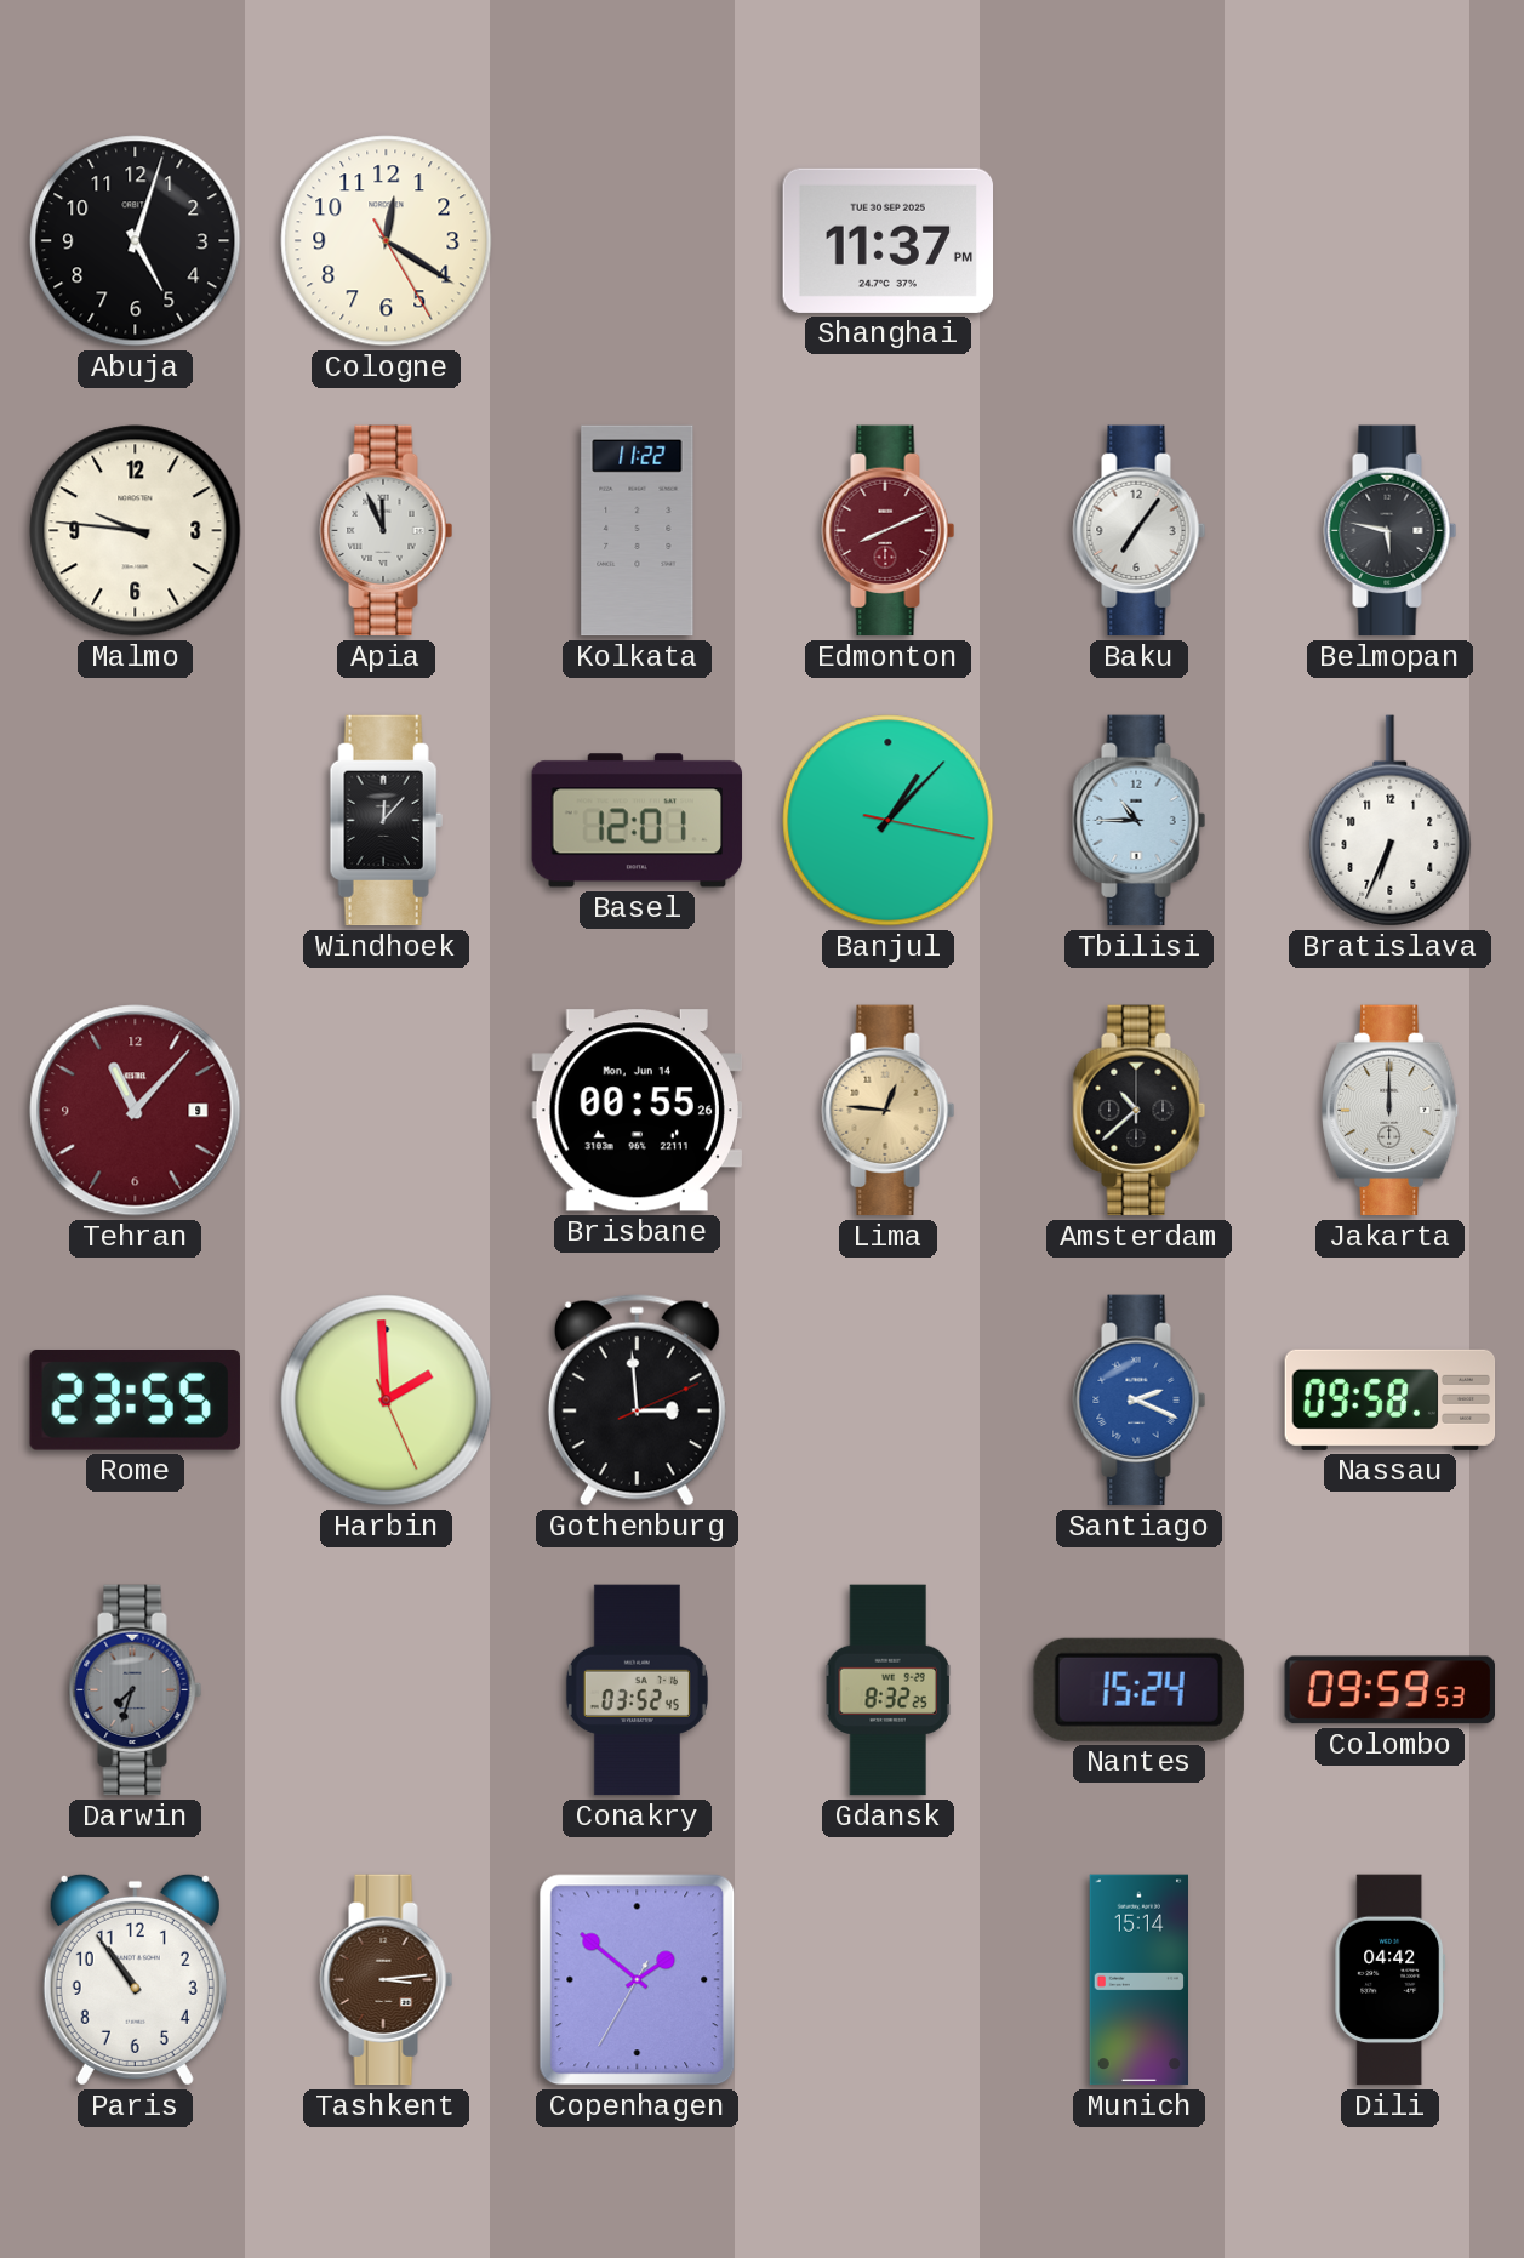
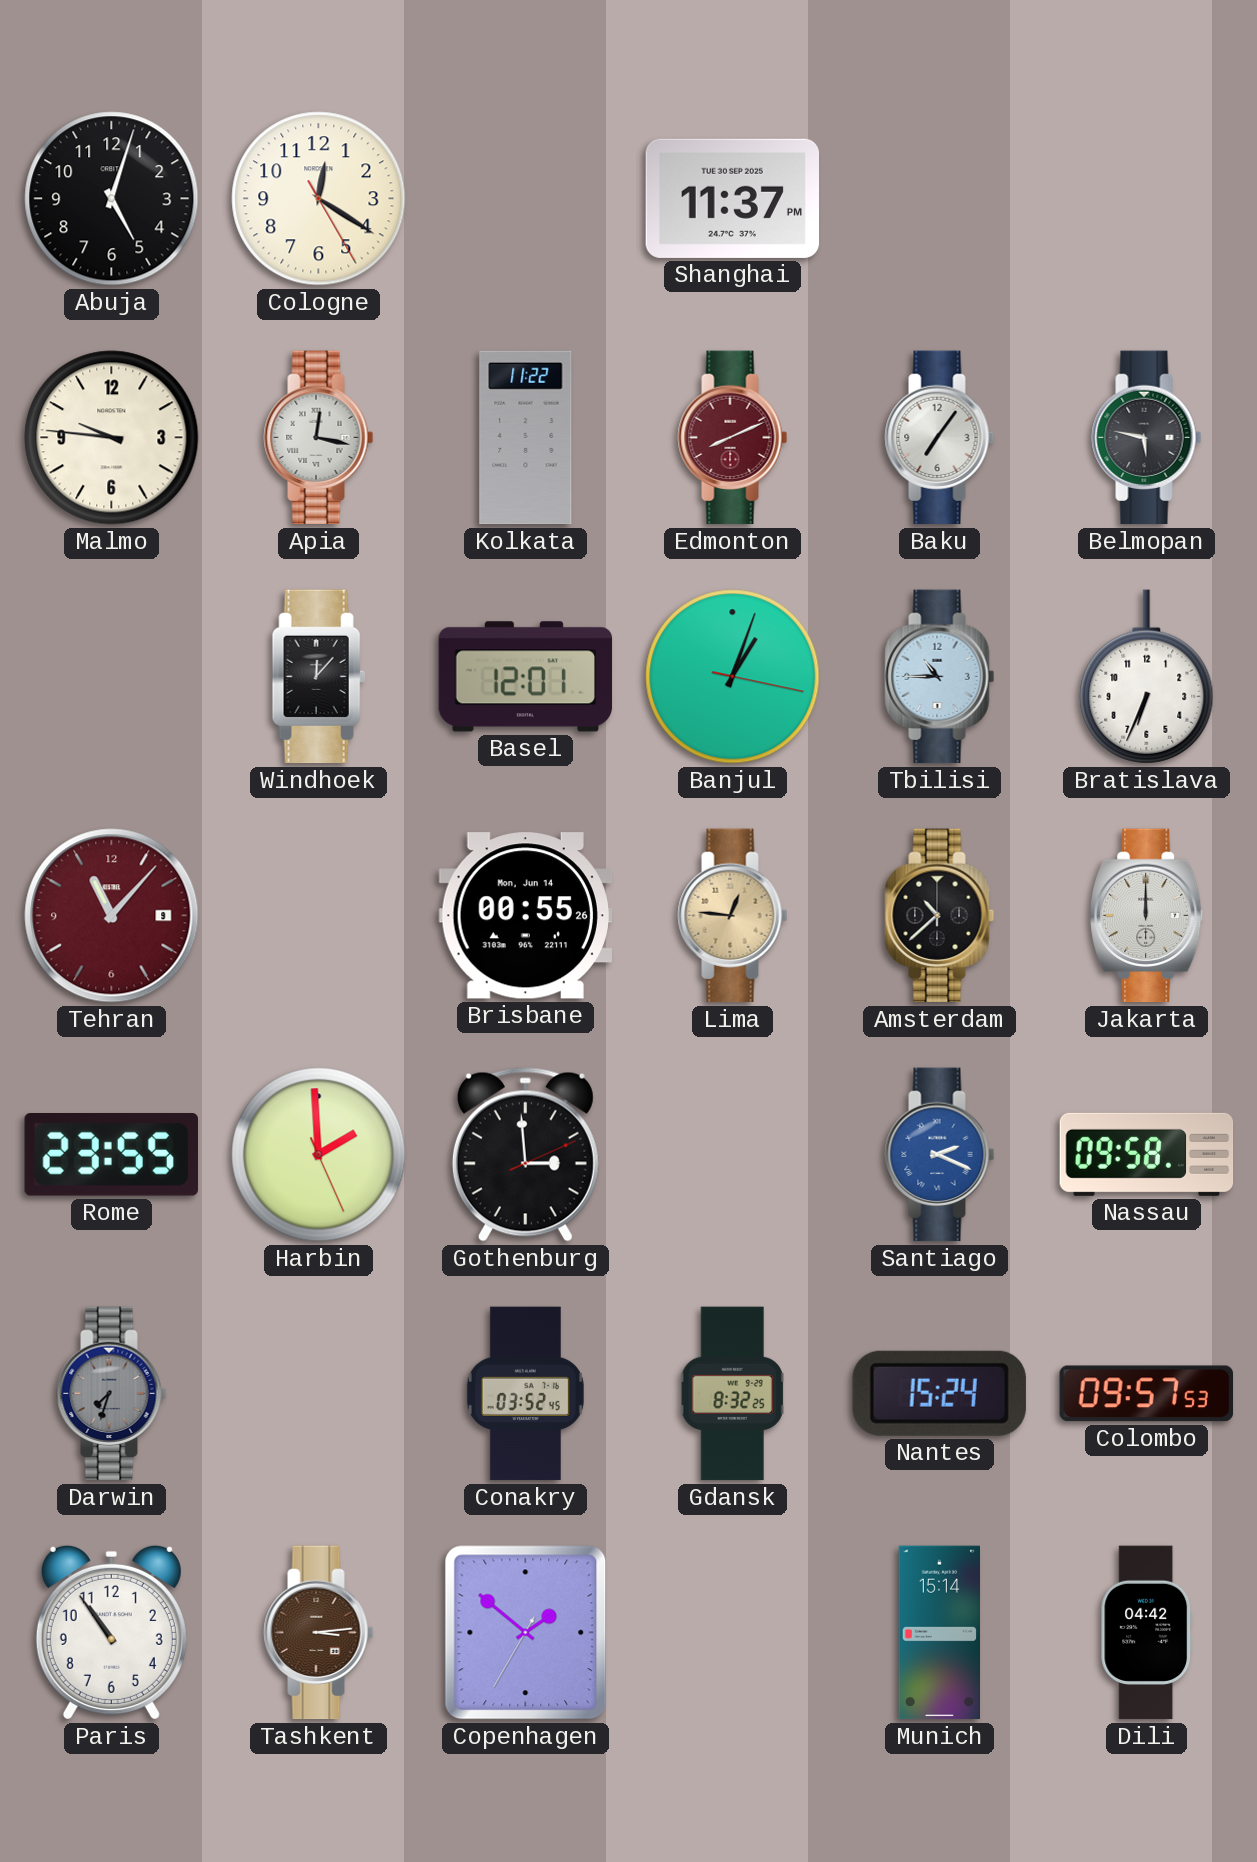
Apia: 11:56 -> 12:17 (319, 438)
Banjul: 1:07 -> 1:03 (733, 677)
Colombo: 09:59 -> 09:57 (1146, 1394)
